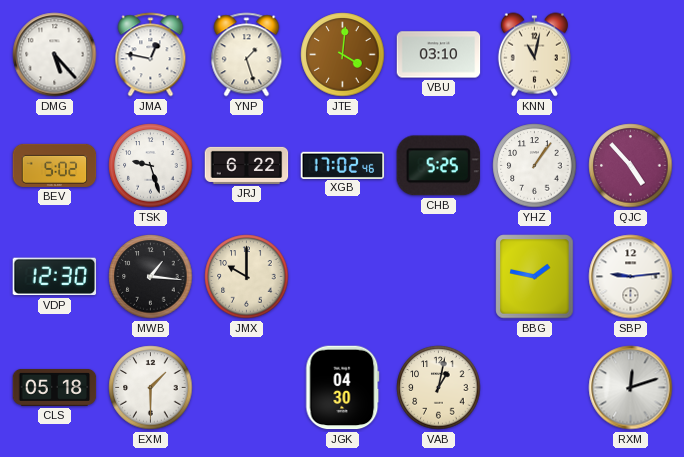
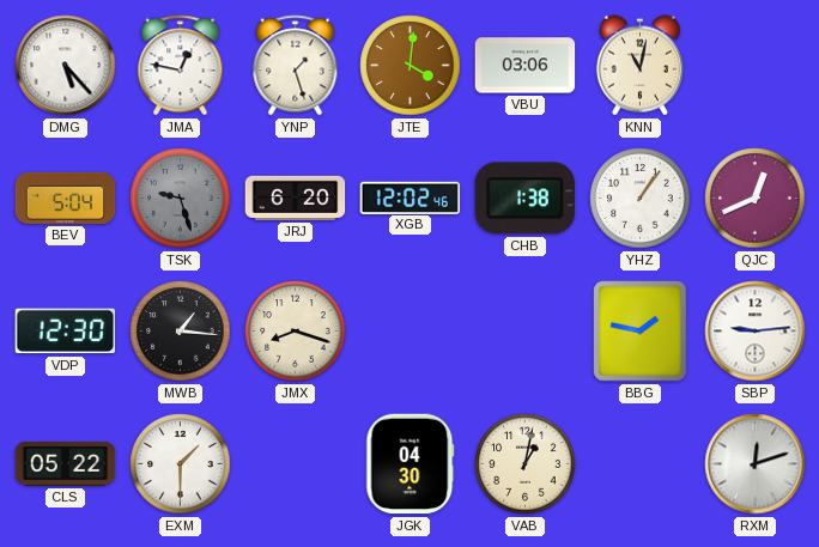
VBU: 03:10 -> 03:06 (526, 66)
BEV: 5:02 -> 5:04 (66, 197)
TSK dial: white -> grey (181, 199)
JRJ: 6:22 -> 6:20 (296, 197)
XGB: 17:02 -> 12:02 (411, 197)
CHB: 5:25 -> 1:38 (524, 199)
QJC: 4:53 -> 12:41 (756, 199)
JMX: 10:00 -> 8:18 (296, 332)
CLS: 05:18 -> 05:22 (66, 463)
